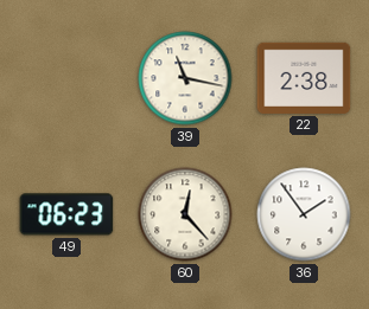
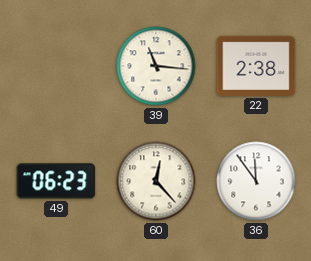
39: 11:17 -> 11:16 (156, 66)
36: 1:54 -> 11:54 (256, 181)
